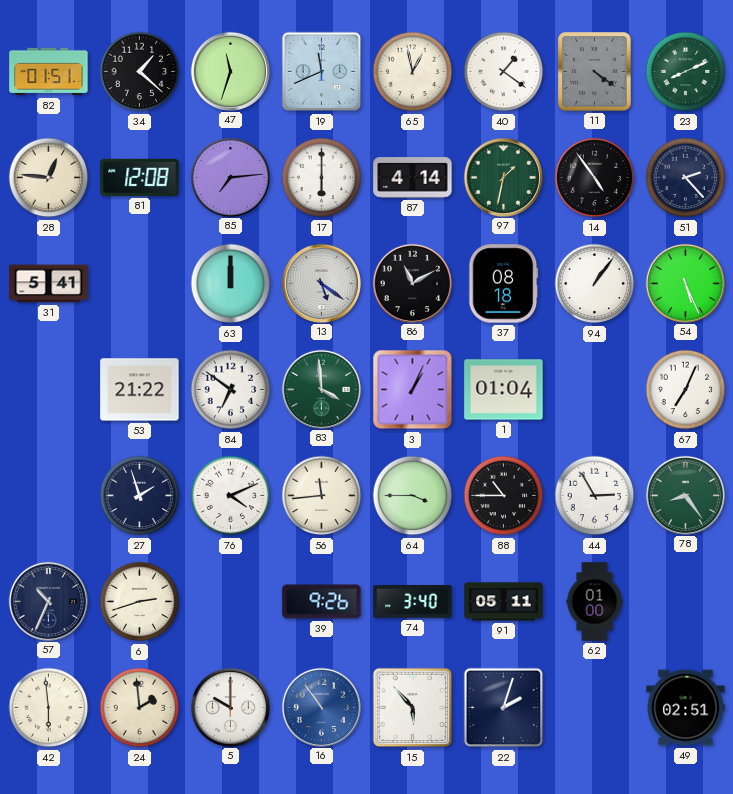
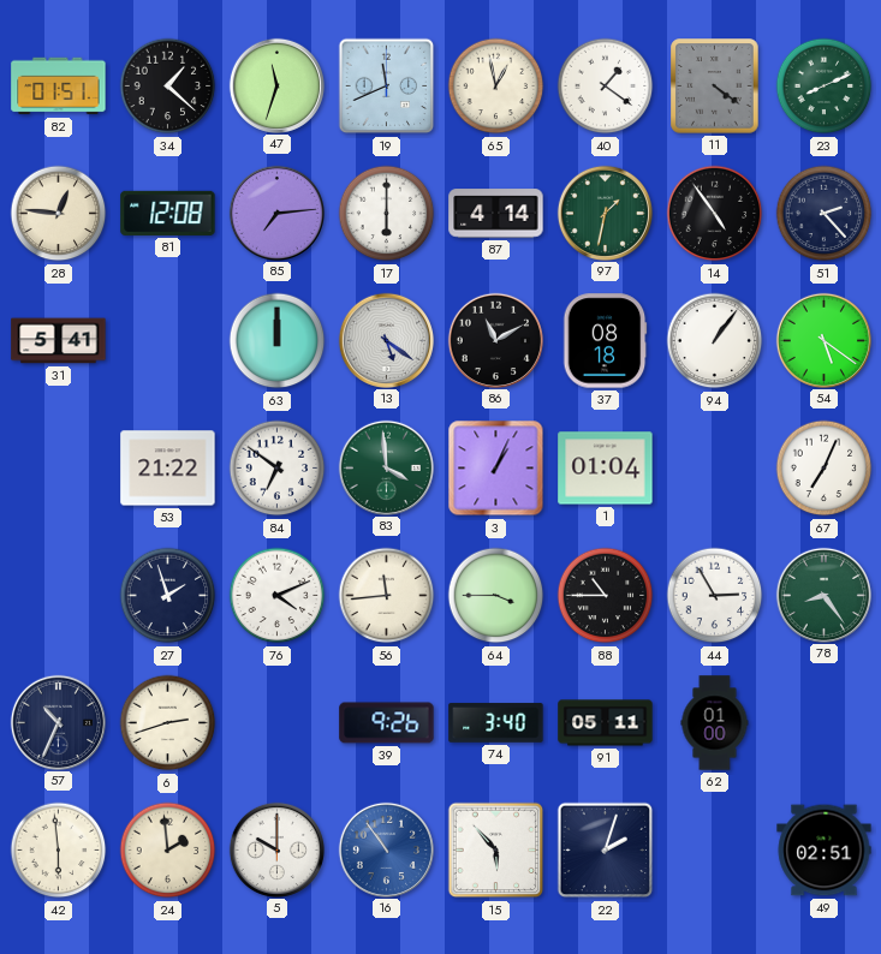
54: 5:26 -> 5:21 (823, 340)
